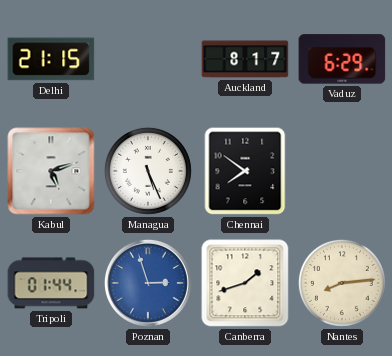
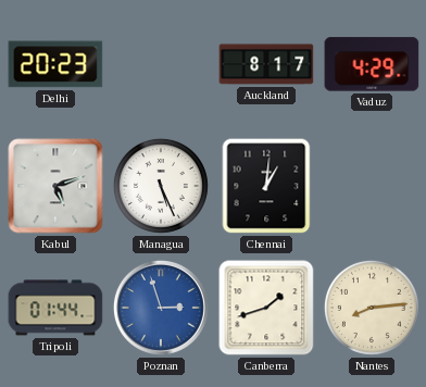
Delhi: 21:15 -> 20:23 (55, 64)
Vaduz: 6:29 -> 4:29 (372, 64)
Chennai: 7:51 -> 1:01 (266, 186)
